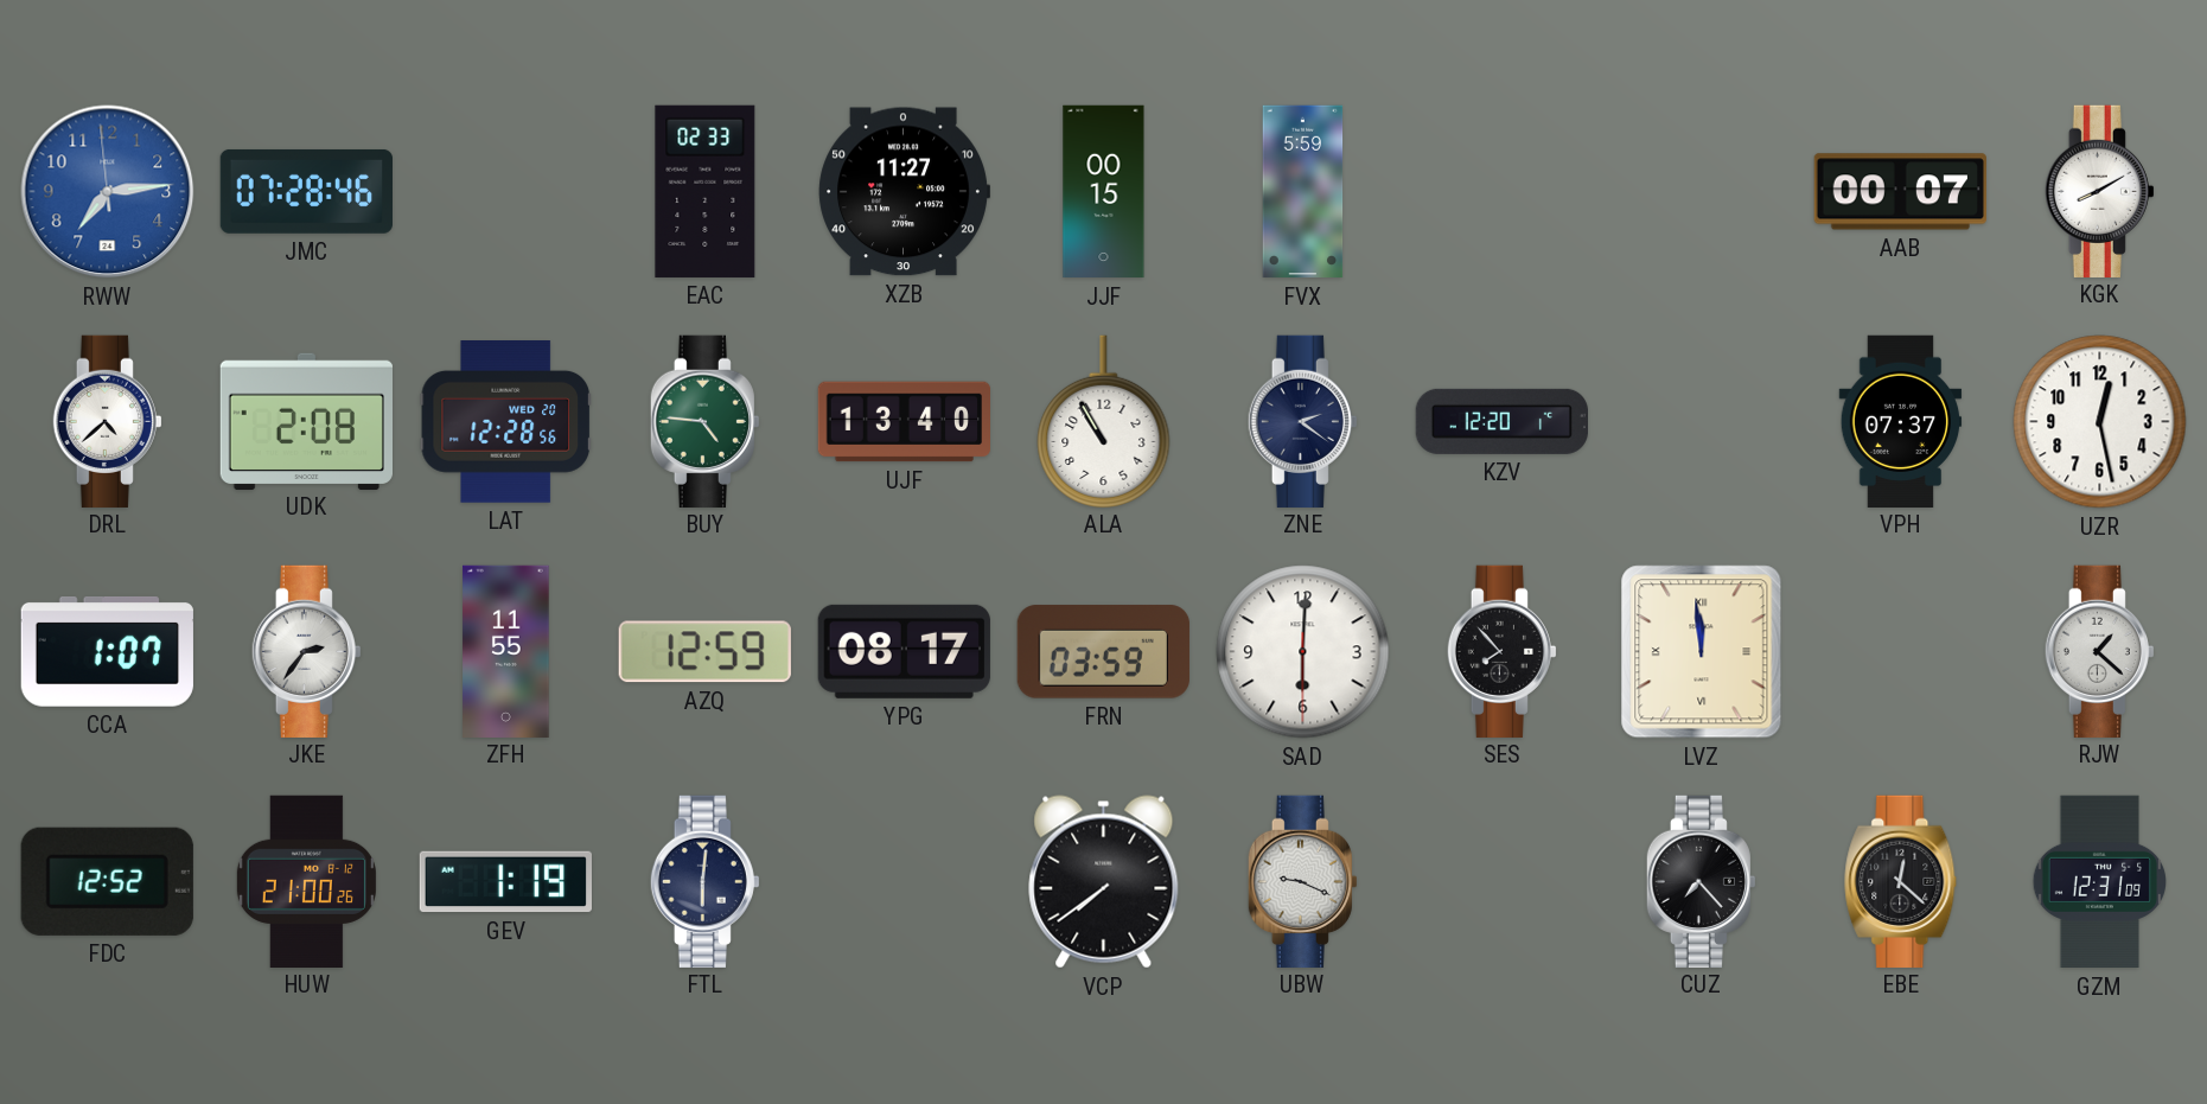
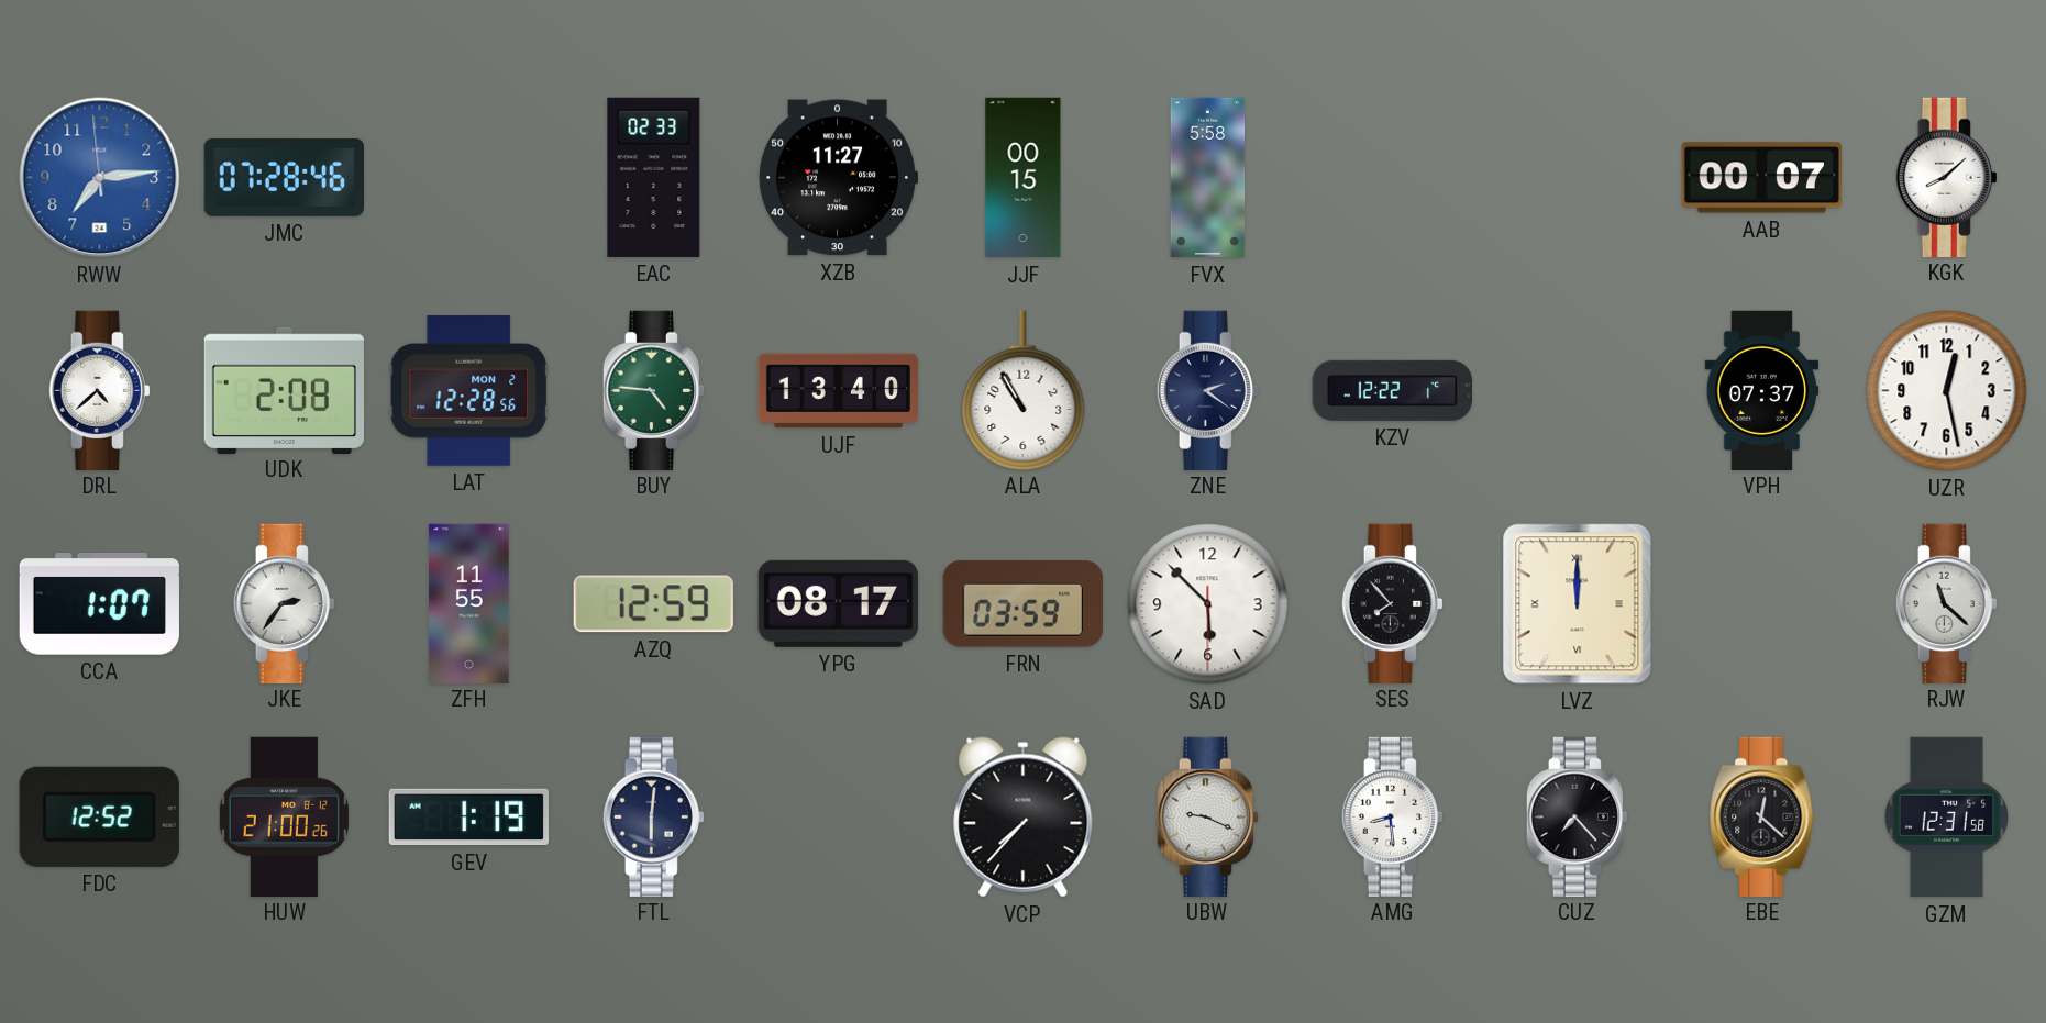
FVX: 5:59 -> 5:58 (1208, 178)
KGK: 8:10 -> 8:08 (1946, 177)
LAT date: WED 20 -> MON 2 (468, 391)
KZV: 12:20 -> 12:22 (1392, 390)
SAD: 6:00 -> 5:52 (1208, 604)
LVZ: 11:59 -> 12:00 (1578, 604)
RJW: 1:22 -> 11:22 (1946, 603)
VCP: 7:39 -> 7:37 (1024, 818)
AMG: none -> 8:29 (1392, 816)
GZM: 12:31:09 -> 12:31:58 (1947, 818)
